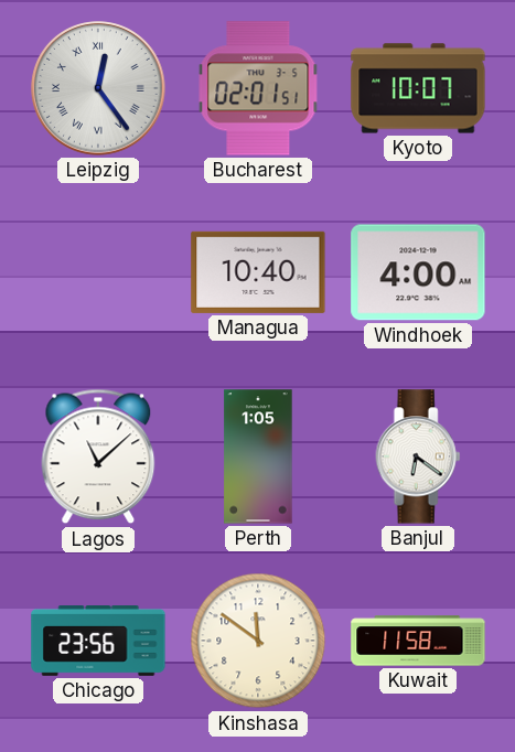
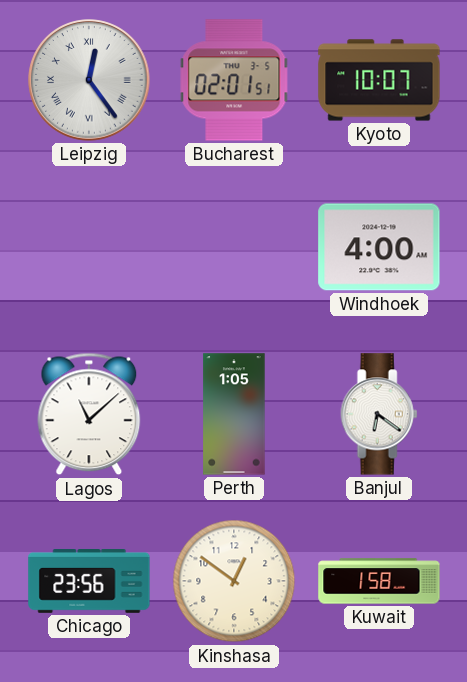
Managua: 10:40 -> none (258, 272)
Kinshasa: 11:51 -> 12:51 (234, 581)
Kuwait: 11:58 -> 1:58 (379, 581)
